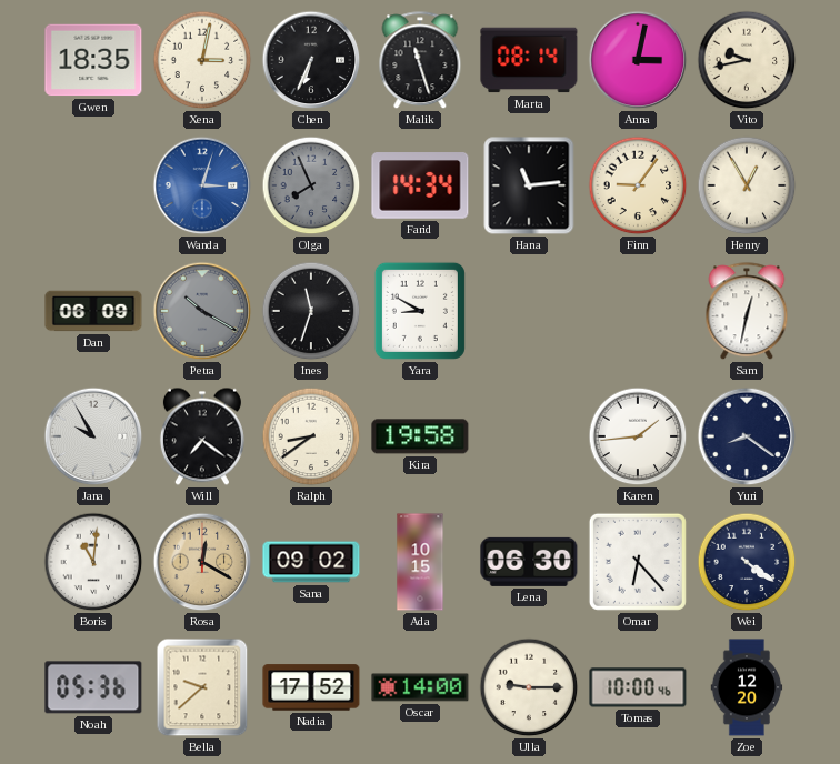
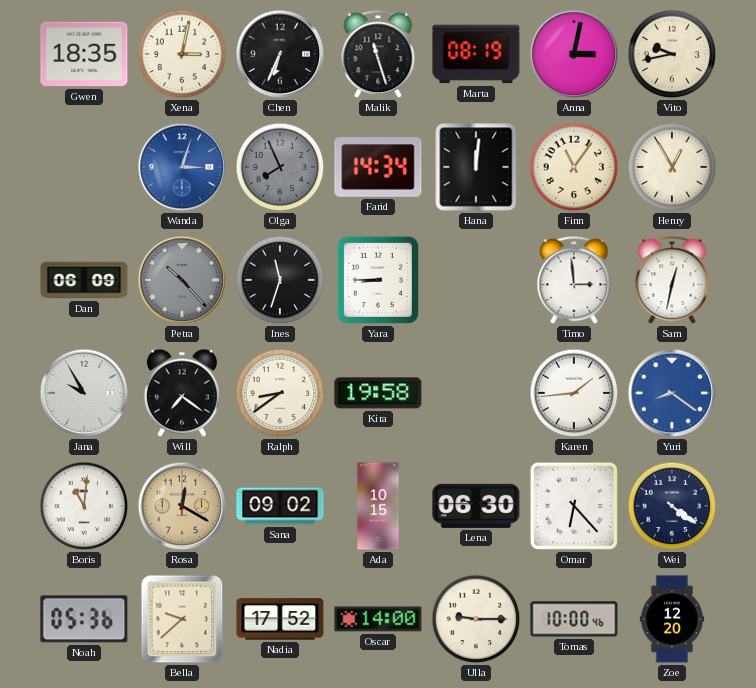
Marta: 08:14 -> 08:19 (476, 54)
Hana: 11:14 -> 12:01 (476, 167)
Finn: 9:06 -> 11:06 (574, 167)
Petra: 10:20 -> 10:23 (182, 280)
Yara: 8:50 -> 8:45 (378, 280)
Timo: none -> 2:59 (574, 281)
Yuri dial: navy -> blue (672, 393)
